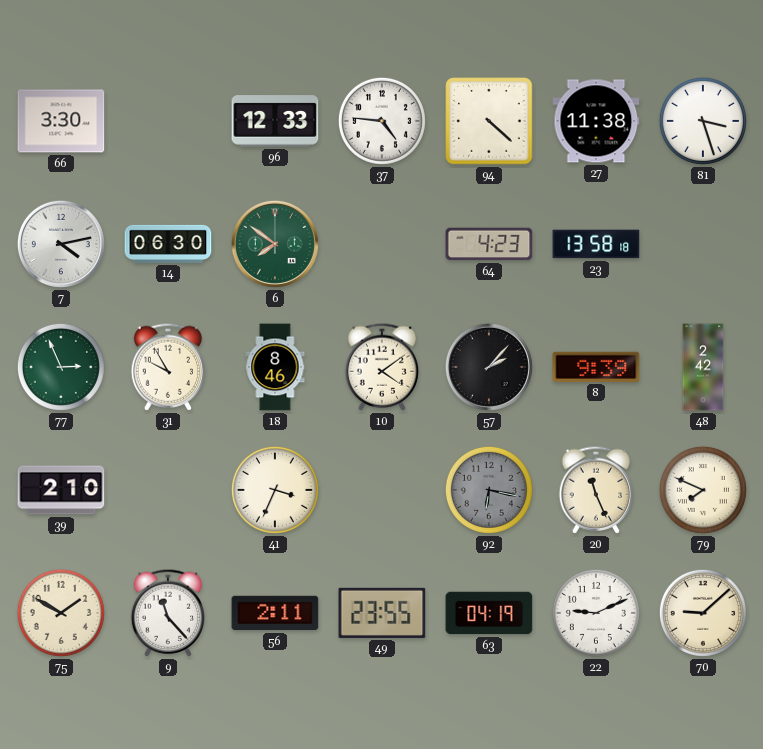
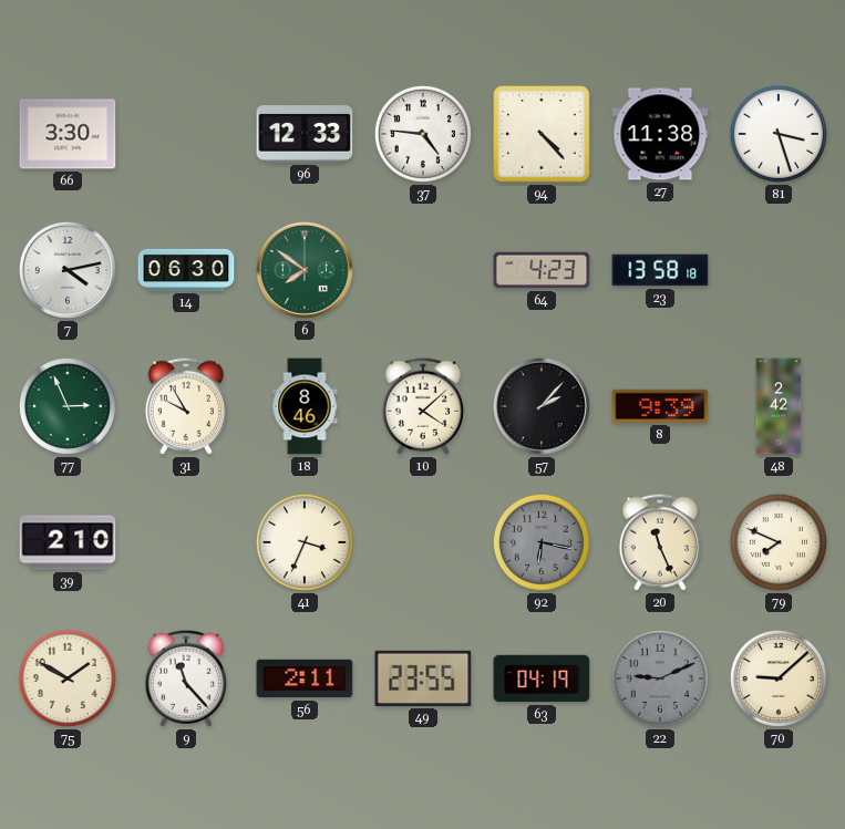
94: 4:22 -> 4:23 (542, 134)
10: 4:09 -> 4:08 (422, 406)
22 dial: white -> grey (660, 678)
